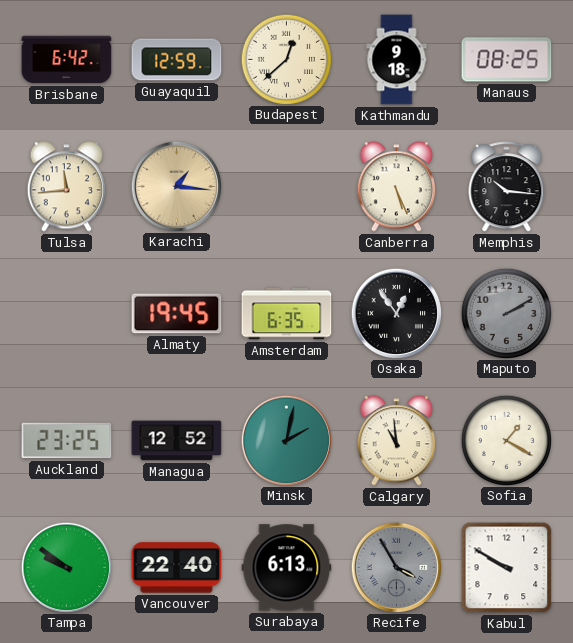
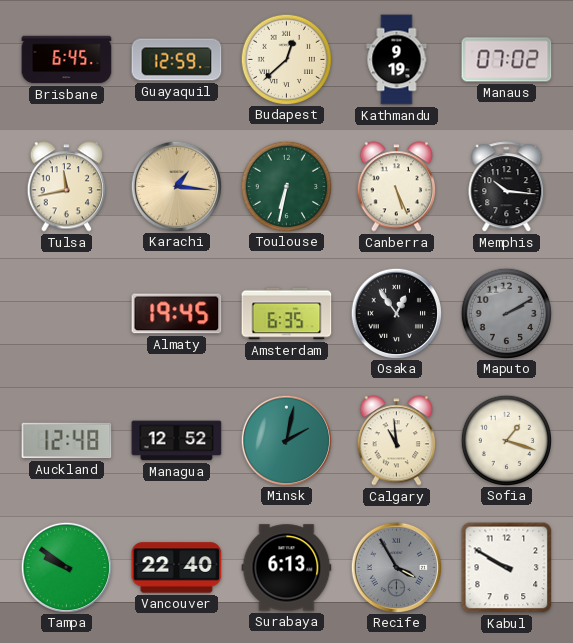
Brisbane: 6:42 -> 6:45 (67, 60)
Kathmandu: 9:18 -> 9:19 (397, 60)
Manaus: 08:25 -> 07:02 (507, 60)
Tulsa: 11:44 -> 11:43 (66, 187)
Toulouse: none -> 6:32 (286, 186)
Auckland: 23:25 -> 12:48 (67, 441)
Sofia: 1:20 -> 1:18 (506, 440)
